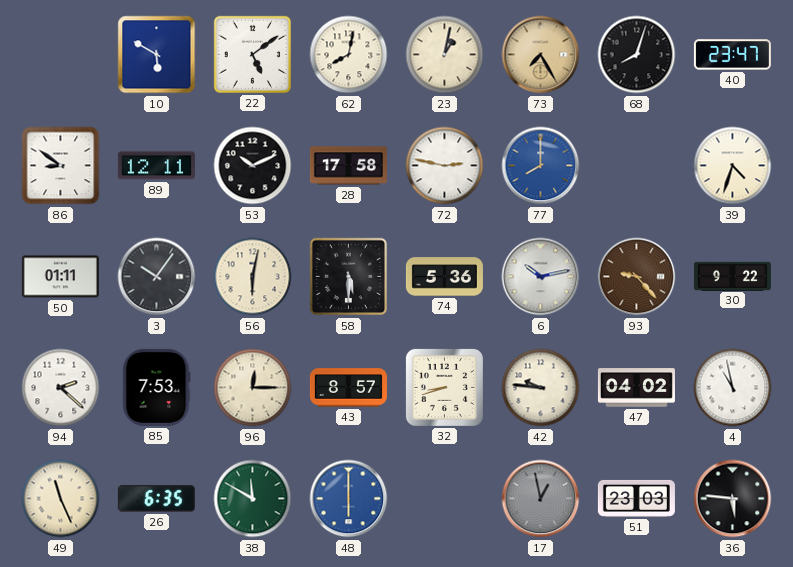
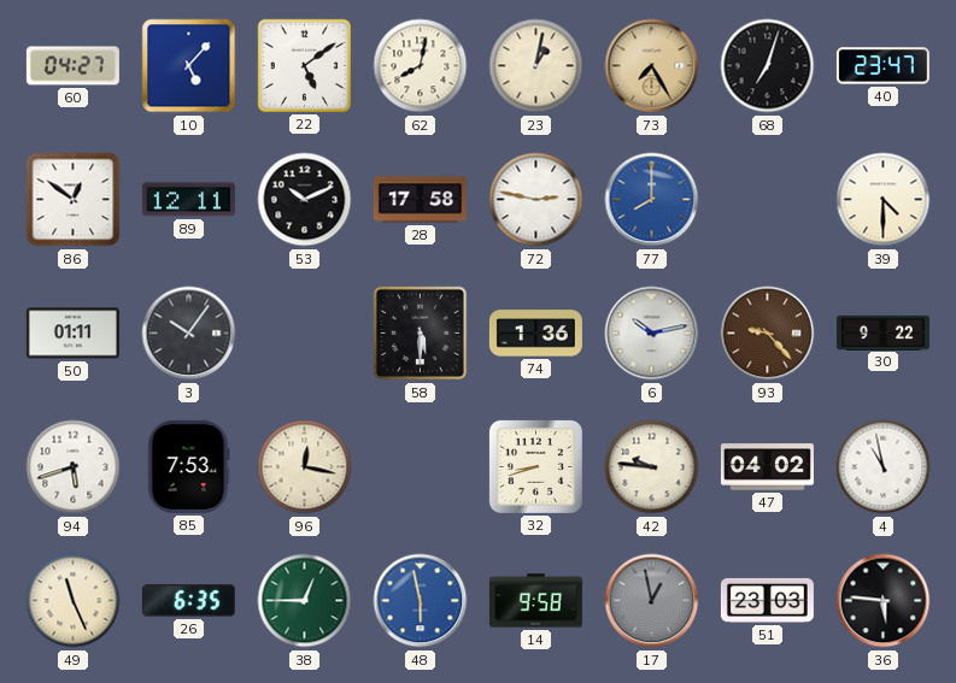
60: none -> 04:27 (72, 66)
10: 5:50 -> 5:07 (189, 66)
68: 8:03 -> 7:03 (768, 66)
86: 8:51 -> 12:51 (74, 200)
39: 4:33 -> 4:30 (884, 200)
56: 6:02 -> none (253, 277)
74: 5:36 -> 1:36 (535, 334)
94: 2:22 -> 5:42 (74, 467)
96: 12:15 -> 12:17 (305, 467)
43: 8:57 -> none (348, 388)
38: 11:50 -> 12:45 (305, 601)
48: 6:00 -> 5:58 (421, 601)
14: none -> 9:58 (535, 601)
